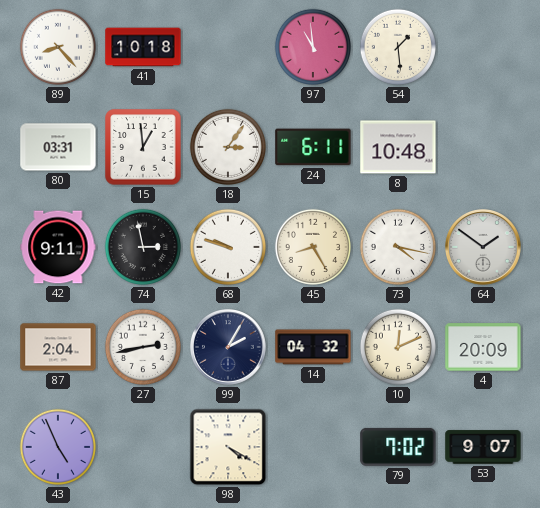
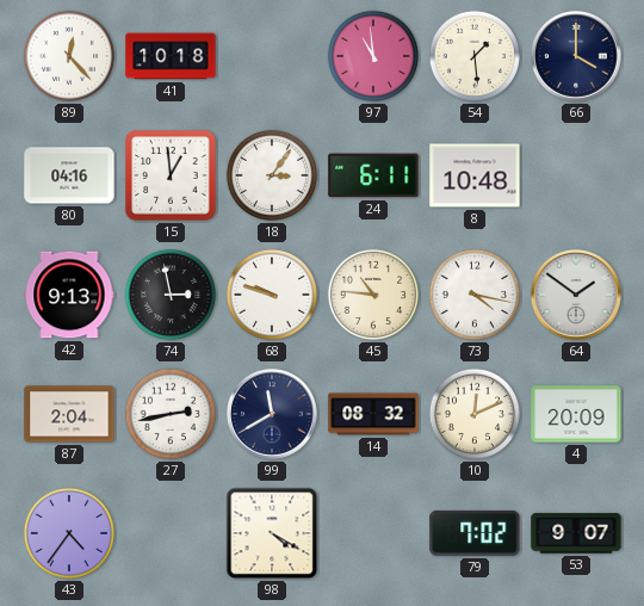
89: 8:23 -> 12:23 (69, 56)
66: none -> 4:00 (577, 57)
80: 03:31 -> 04:16 (69, 175)
42: 9:11 -> 9:13 (69, 295)
45: 8:25 -> 10:46 (373, 295)
99: 2:05 -> 11:40 (273, 415)
14: 04:32 -> 08:32 (373, 414)
43: 4:56 -> 4:36 (69, 533)
